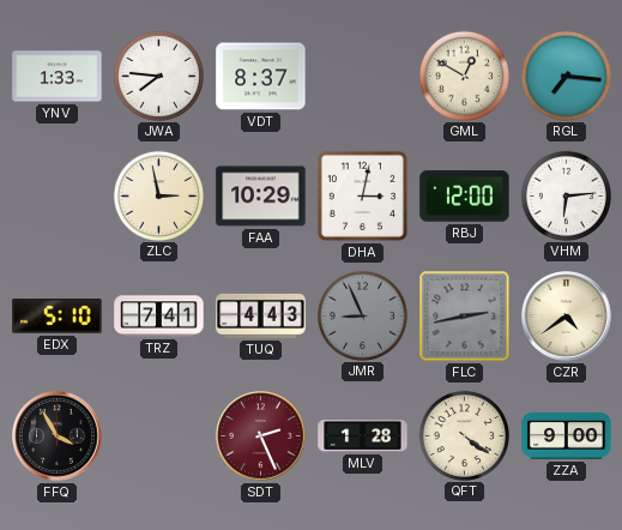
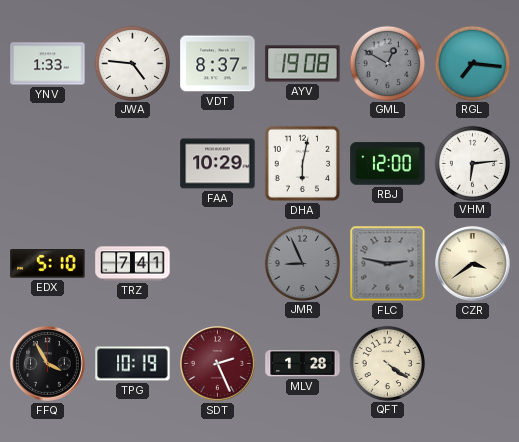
JWA: 7:46 -> 4:46 (132, 63)
AYV: none -> 19:08 (303, 64)
GML dial: cream -> grey (387, 63)
ZLC: 2:58 -> none (158, 195)
DHA: 3:02 -> 6:02 (303, 164)
TUQ: 4:43 -> none (261, 315)
FLC: 2:43 -> 2:47 (388, 264)
CZR: 4:39 -> 3:39 (473, 264)
TPG: none -> 10:19 (133, 364)
ZZA: 9:00 -> none (567, 436)
